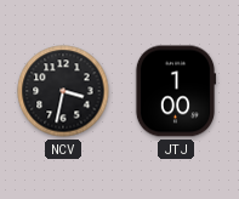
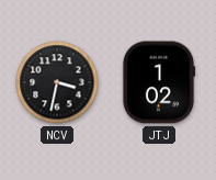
JTJ: 1:00 -> 1:02 (159, 82)
